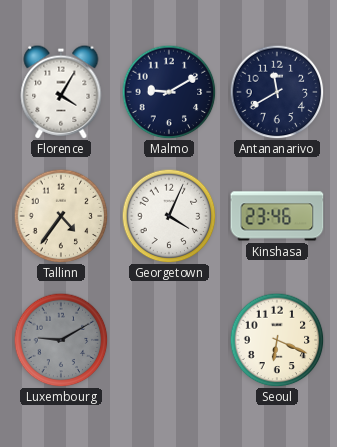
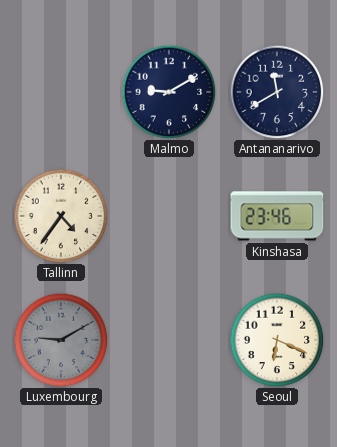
Florence: 4:05 -> none (61, 92)
Georgetown: 4:04 -> none (169, 216)
